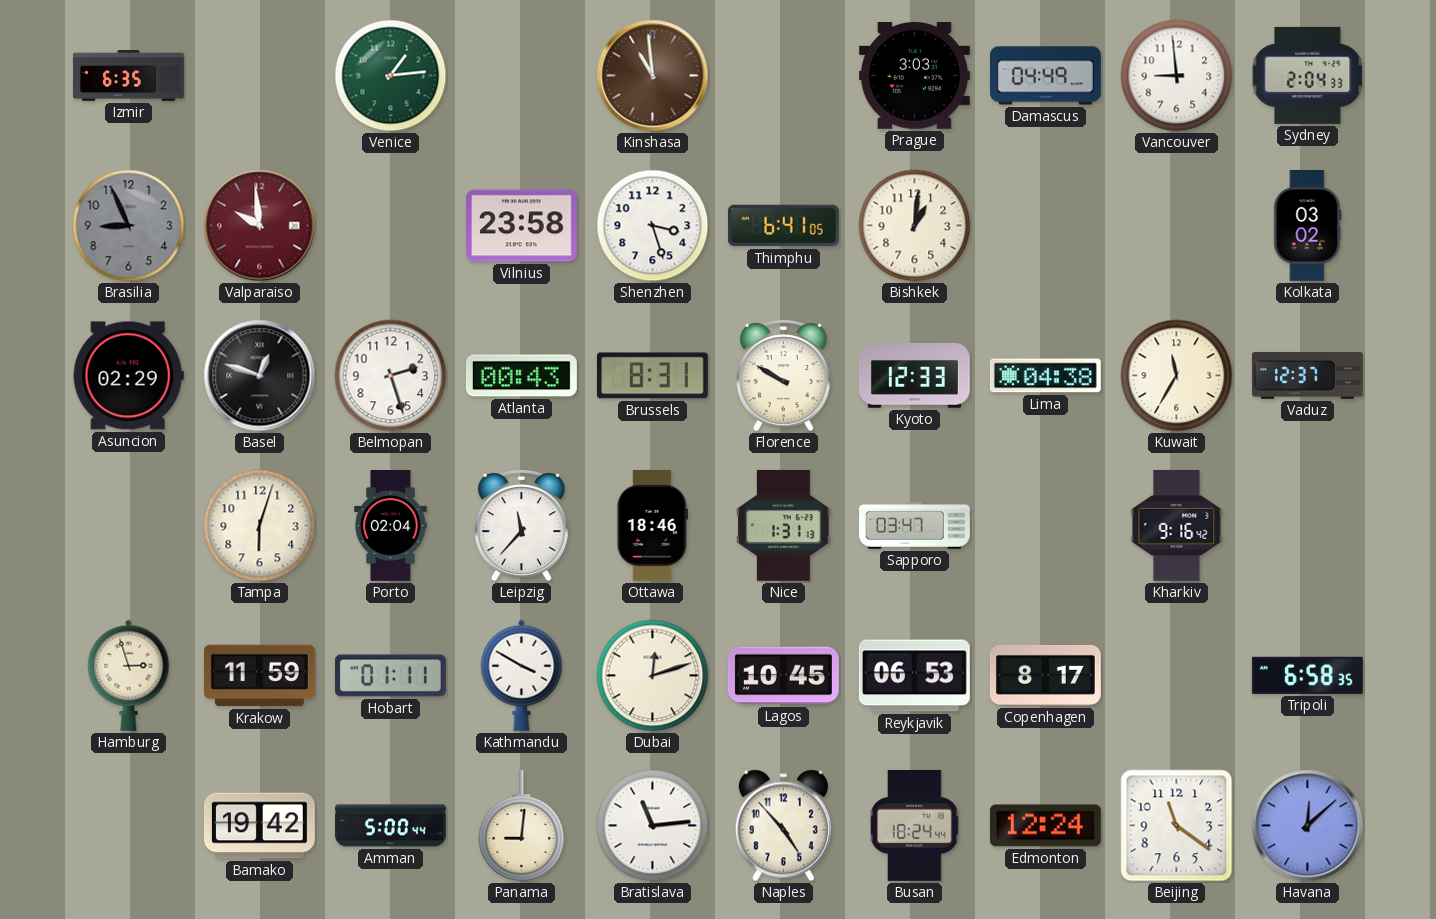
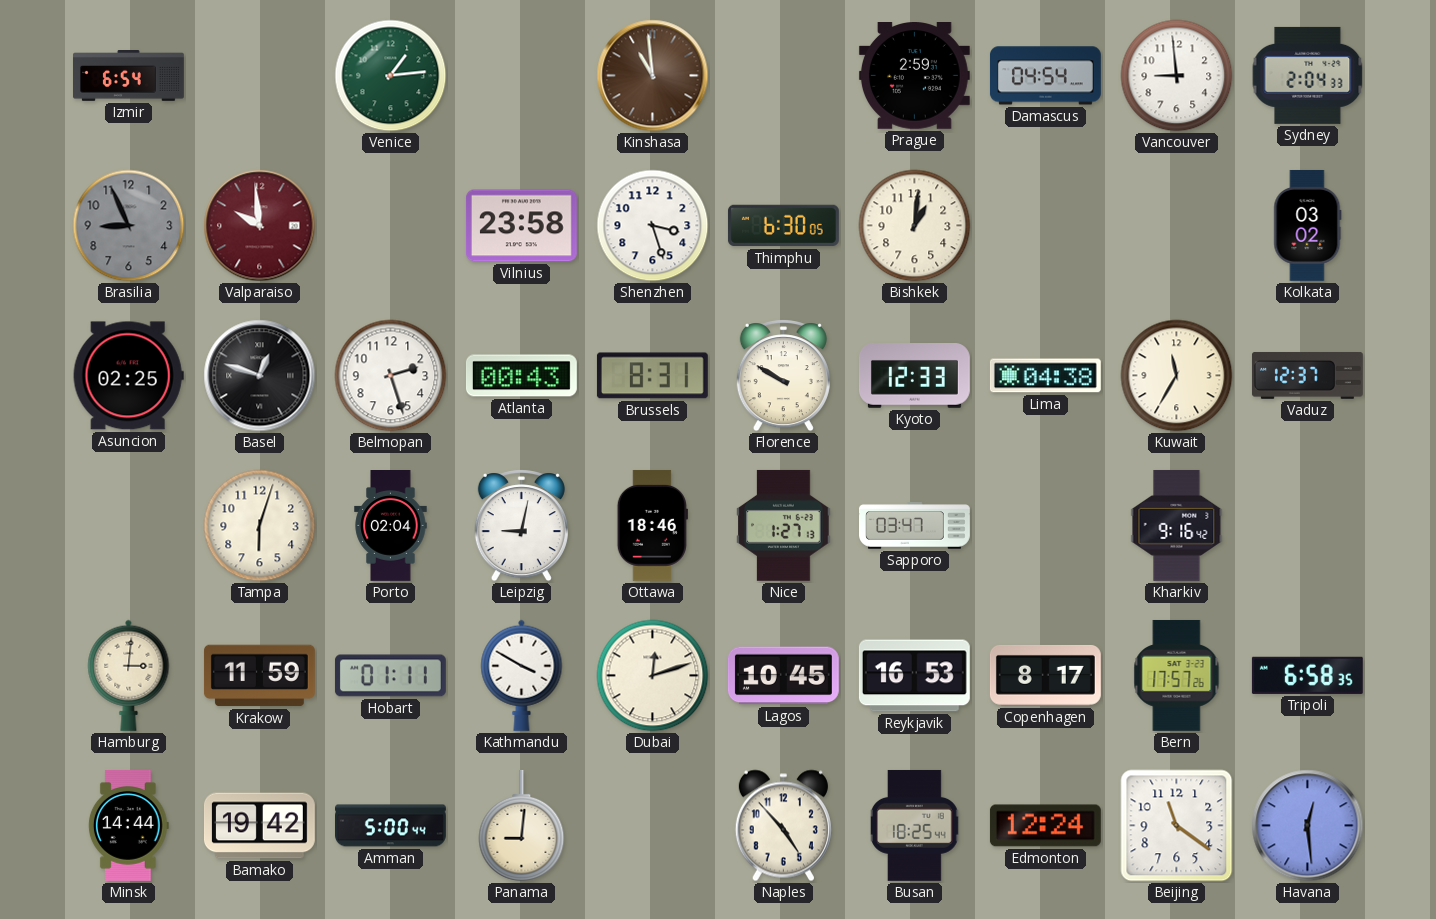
Izmir: 6:35 -> 6:54 (129, 76)
Prague: 3:03 -> 2:59 (914, 76)
Damascus: 04:49 -> 04:54 (1045, 76)
Thimphu: 6:41 -> 6:30 (783, 226)
Asuncion: 02:29 -> 02:25 (128, 376)
Leipzig: 11:37 -> 9:02 (521, 526)
Nice: 1:31 -> 1:27 (784, 525)
Hamburg: 2:57 -> 3:01 (129, 675)
Reykjavik: 06:53 -> 16:53 (914, 676)
Bern: none -> 17:57 (1177, 675)
Minsk: none -> 14:44 (128, 825)
Bratislava: 11:14 -> none (653, 826)
Busan: 18:24 -> 18:25 (915, 825)
Havana: 12:08 -> 12:29 (1308, 826)
